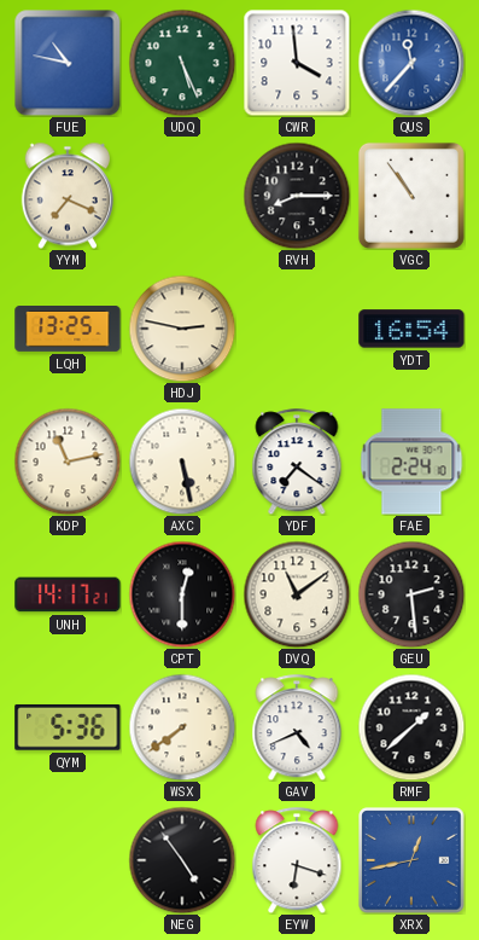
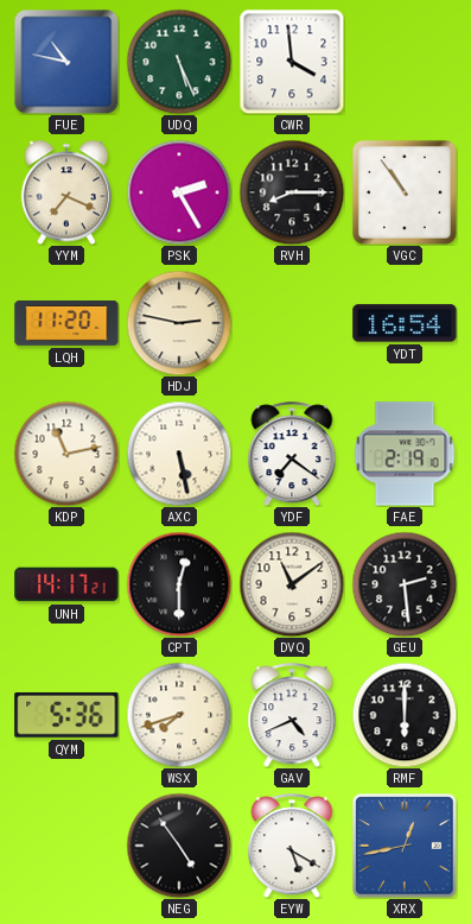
QUS: 11:37 -> none (411, 63)
PSK: none -> 2:25 (179, 192)
LQH: 13:25 -> 11:20 (66, 324)
FAE: 2:24 -> 2:19 (405, 454)
WSX: 7:39 -> 7:42 (179, 715)
RMF: 1:38 -> 6:00 (405, 715)
EYW: 6:18 -> 5:20 (292, 846)
